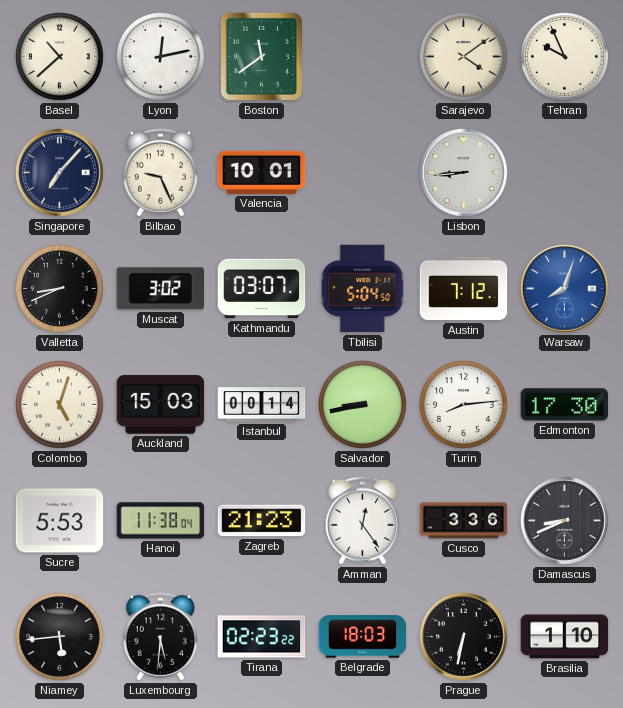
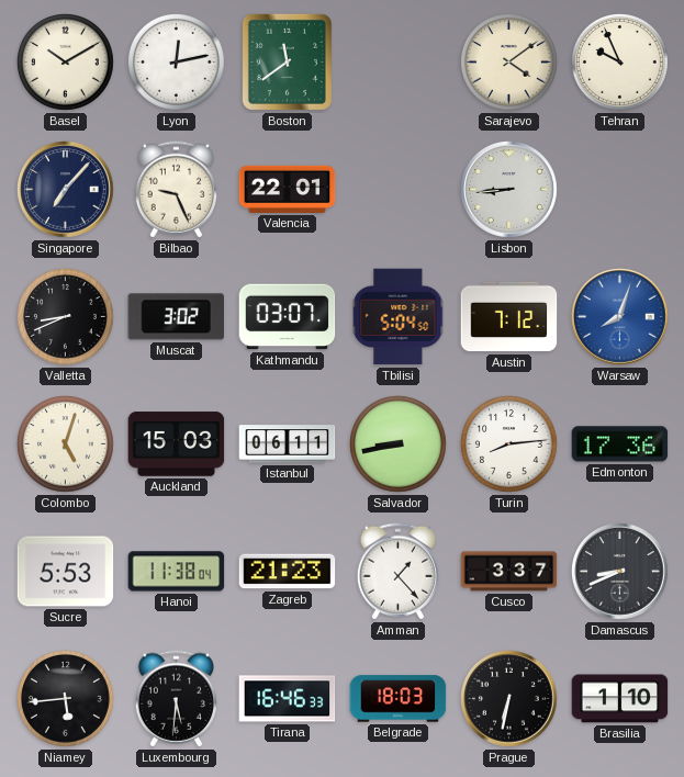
Basel: 10:38 -> 10:10 (66, 63)
Valencia: 10:01 -> 22:01 (288, 189)
Istanbul: 00:14 -> 06:11 (288, 444)
Edmonton: 17:30 -> 17:36 (620, 444)
Amman: 12:24 -> 1:23 (397, 572)
Cusco: 3:36 -> 3:37 (509, 572)
Tirana: 02:23 -> 16:46 (288, 699)
